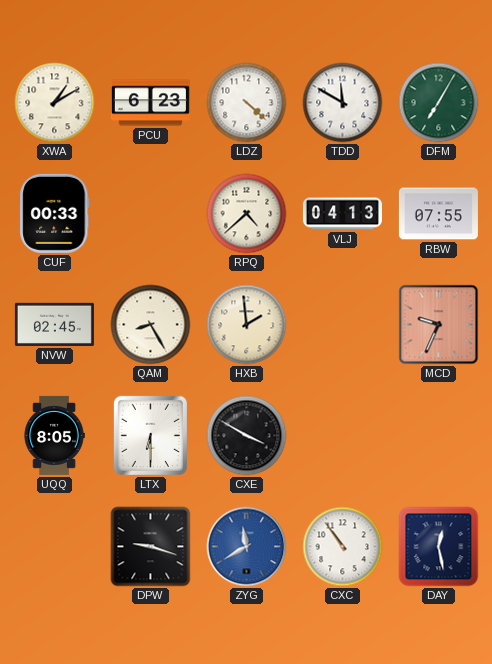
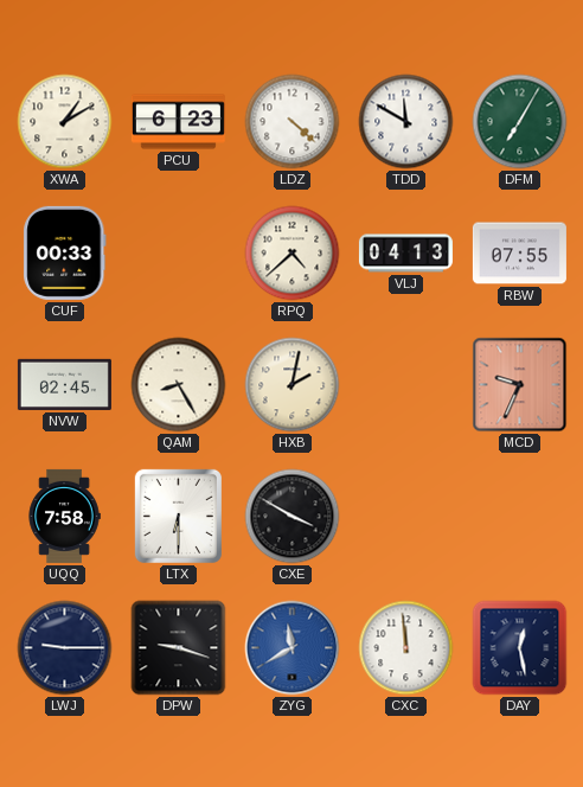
HXB: 1:59 -> 2:02 (293, 385)
UQQ: 8:05 -> 7:58 (64, 516)
LWJ: none -> 9:15 (65, 648)
CXC: 10:54 -> 11:59 (406, 648)
